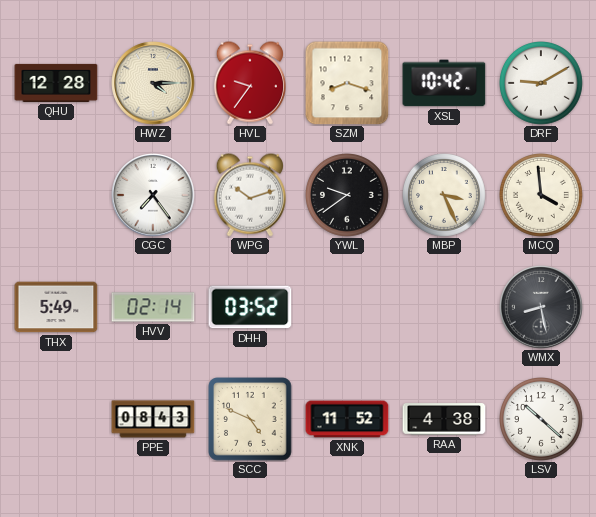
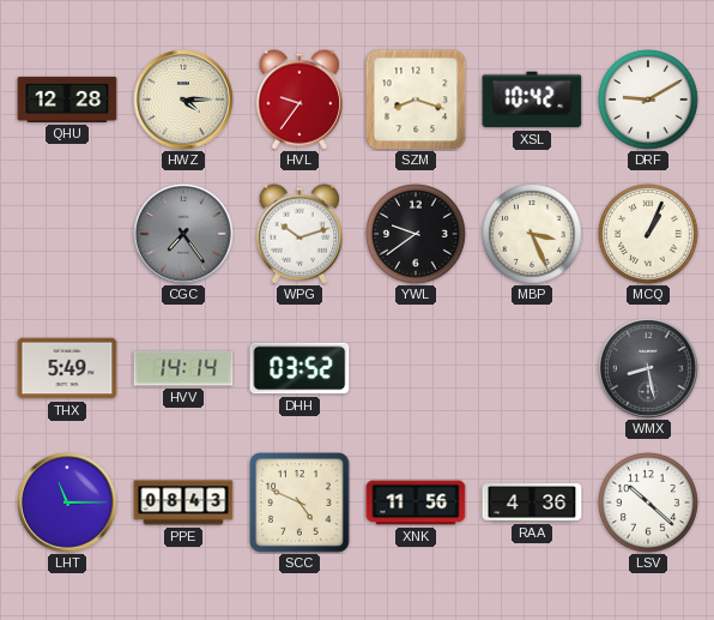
CGC dial: white -> grey (183, 234)
MCQ: 3:59 -> 1:04 (649, 235)
HVV: 02:14 -> 14:14 (183, 368)
LHT: none -> 11:15 (67, 502)
XNK: 11:52 -> 11:56 (416, 502)
RAA: 4:38 -> 4:36 (532, 502)
